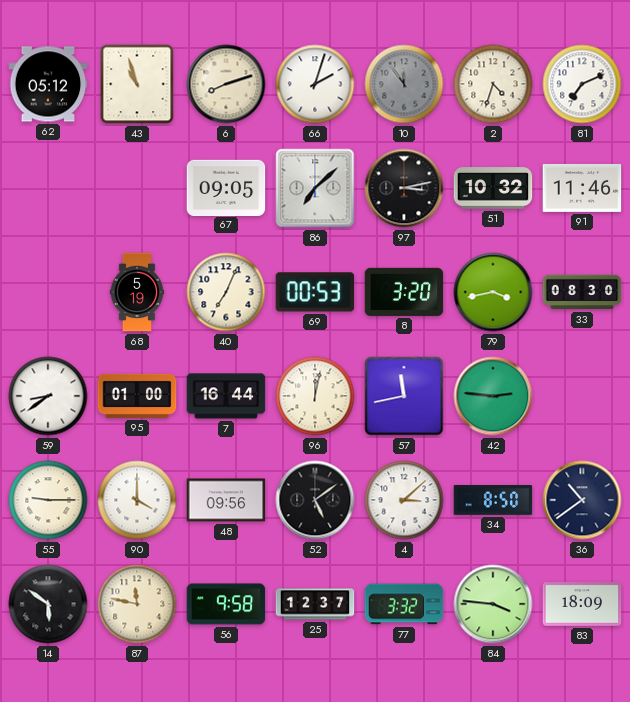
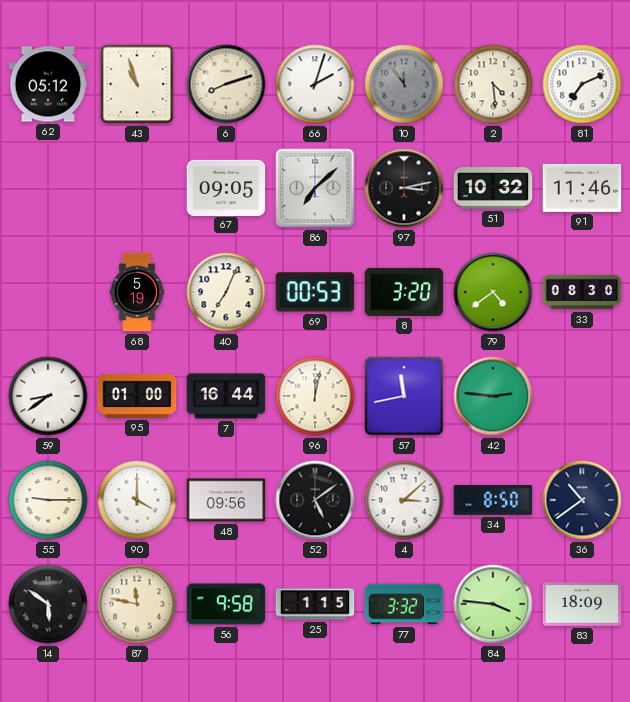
2: 4:33 -> 4:29 (493, 84)
79: 3:43 -> 4:39 (493, 292)
25: 12:37 -> 1:15 (315, 604)
